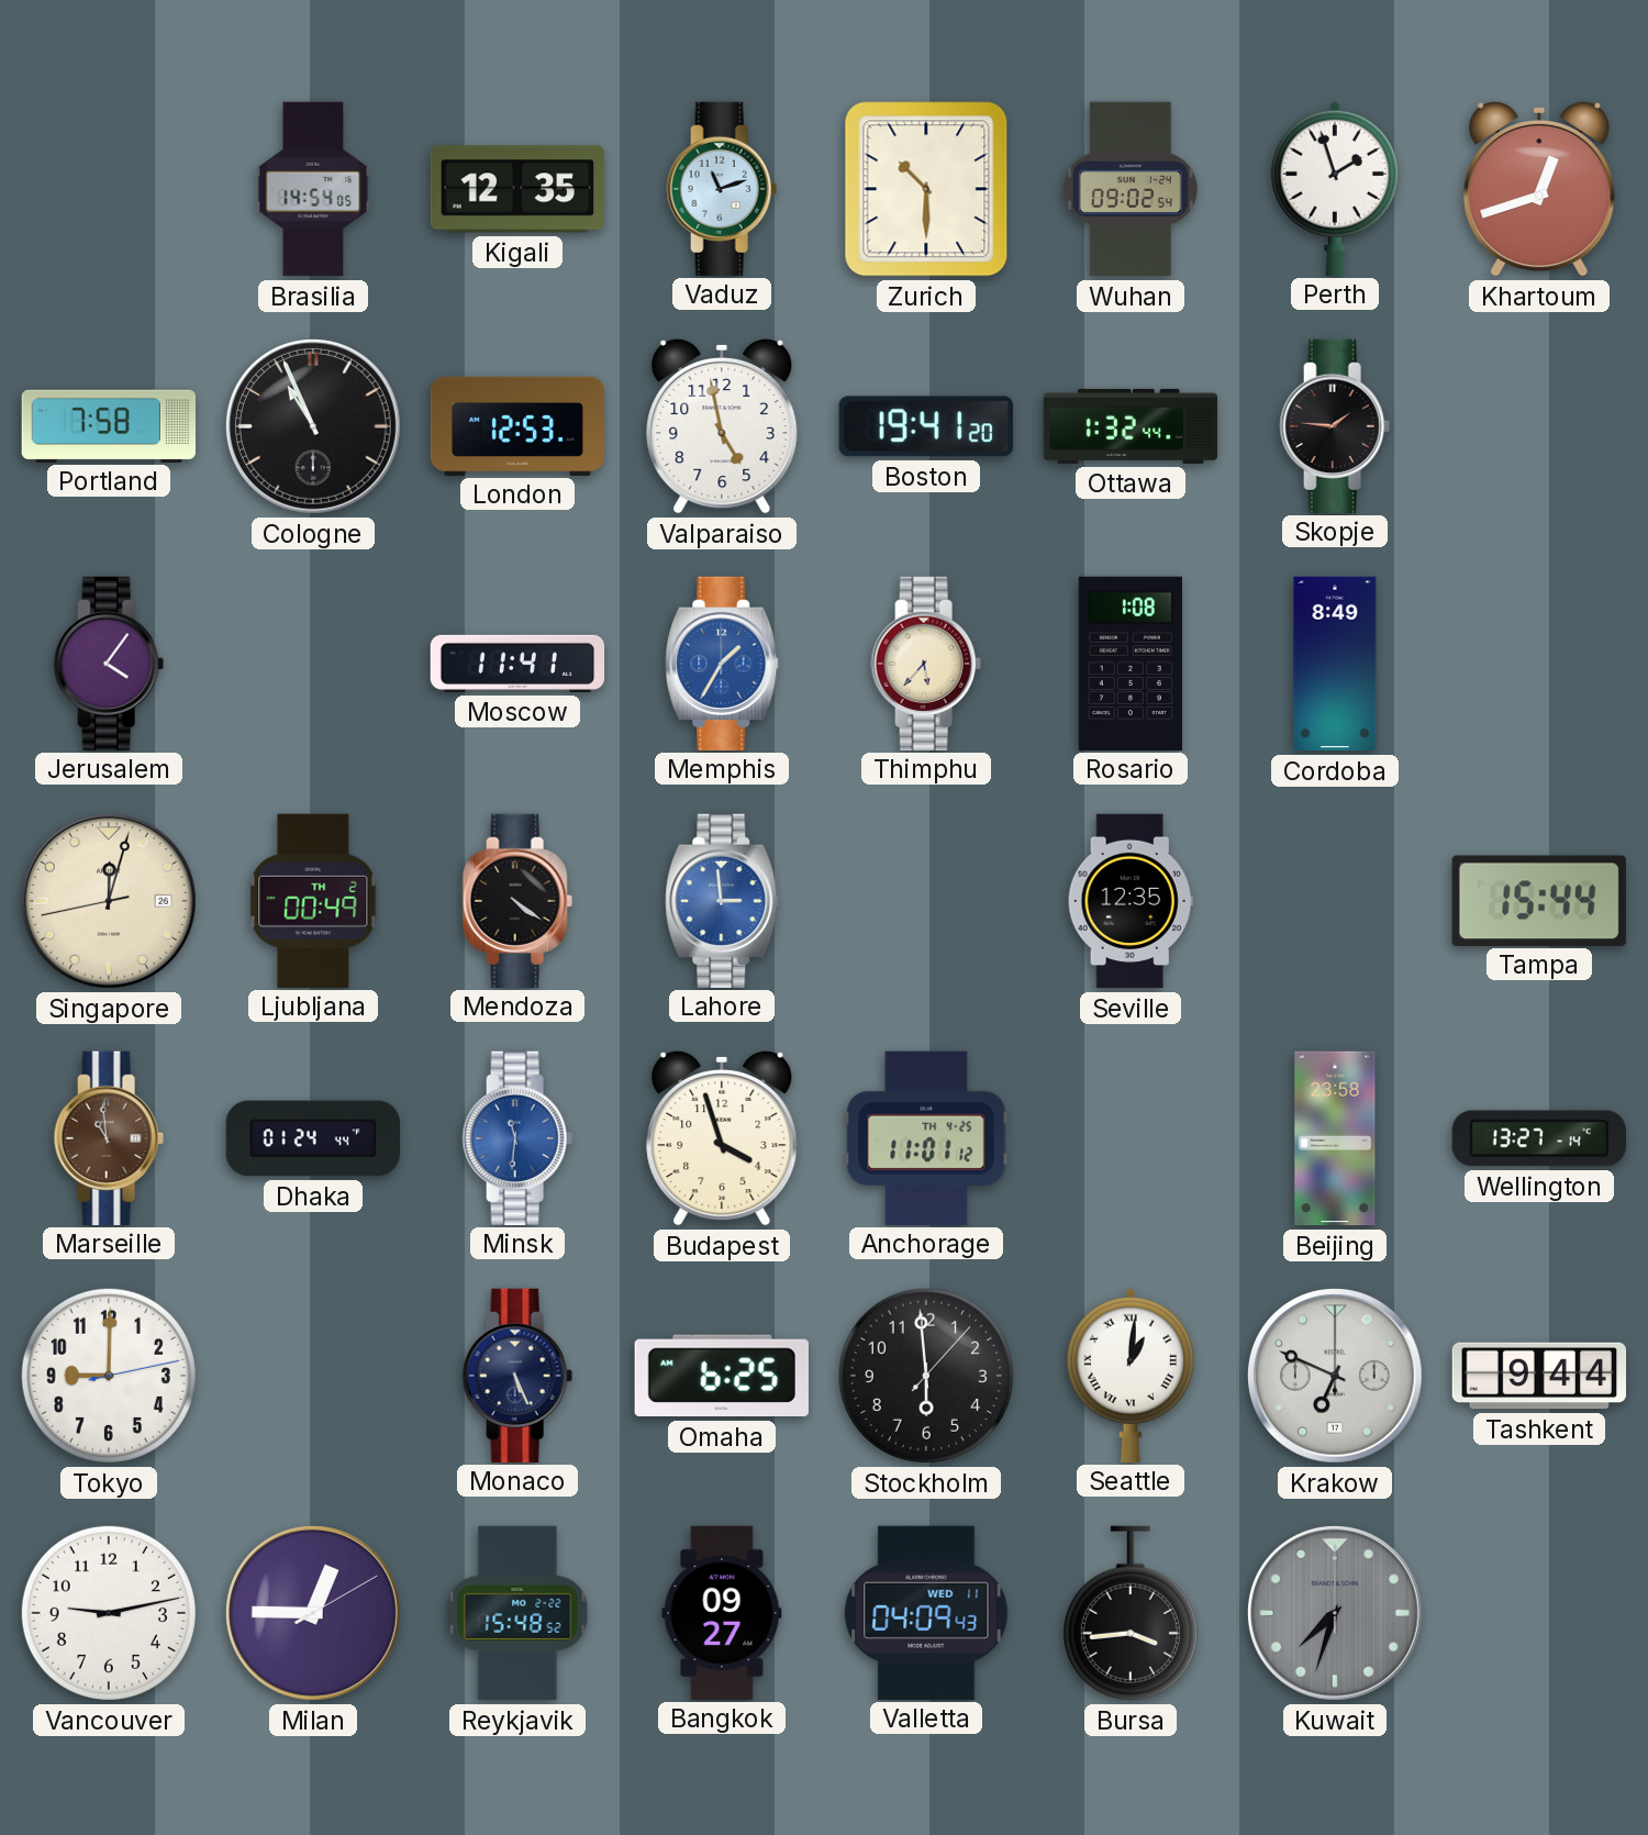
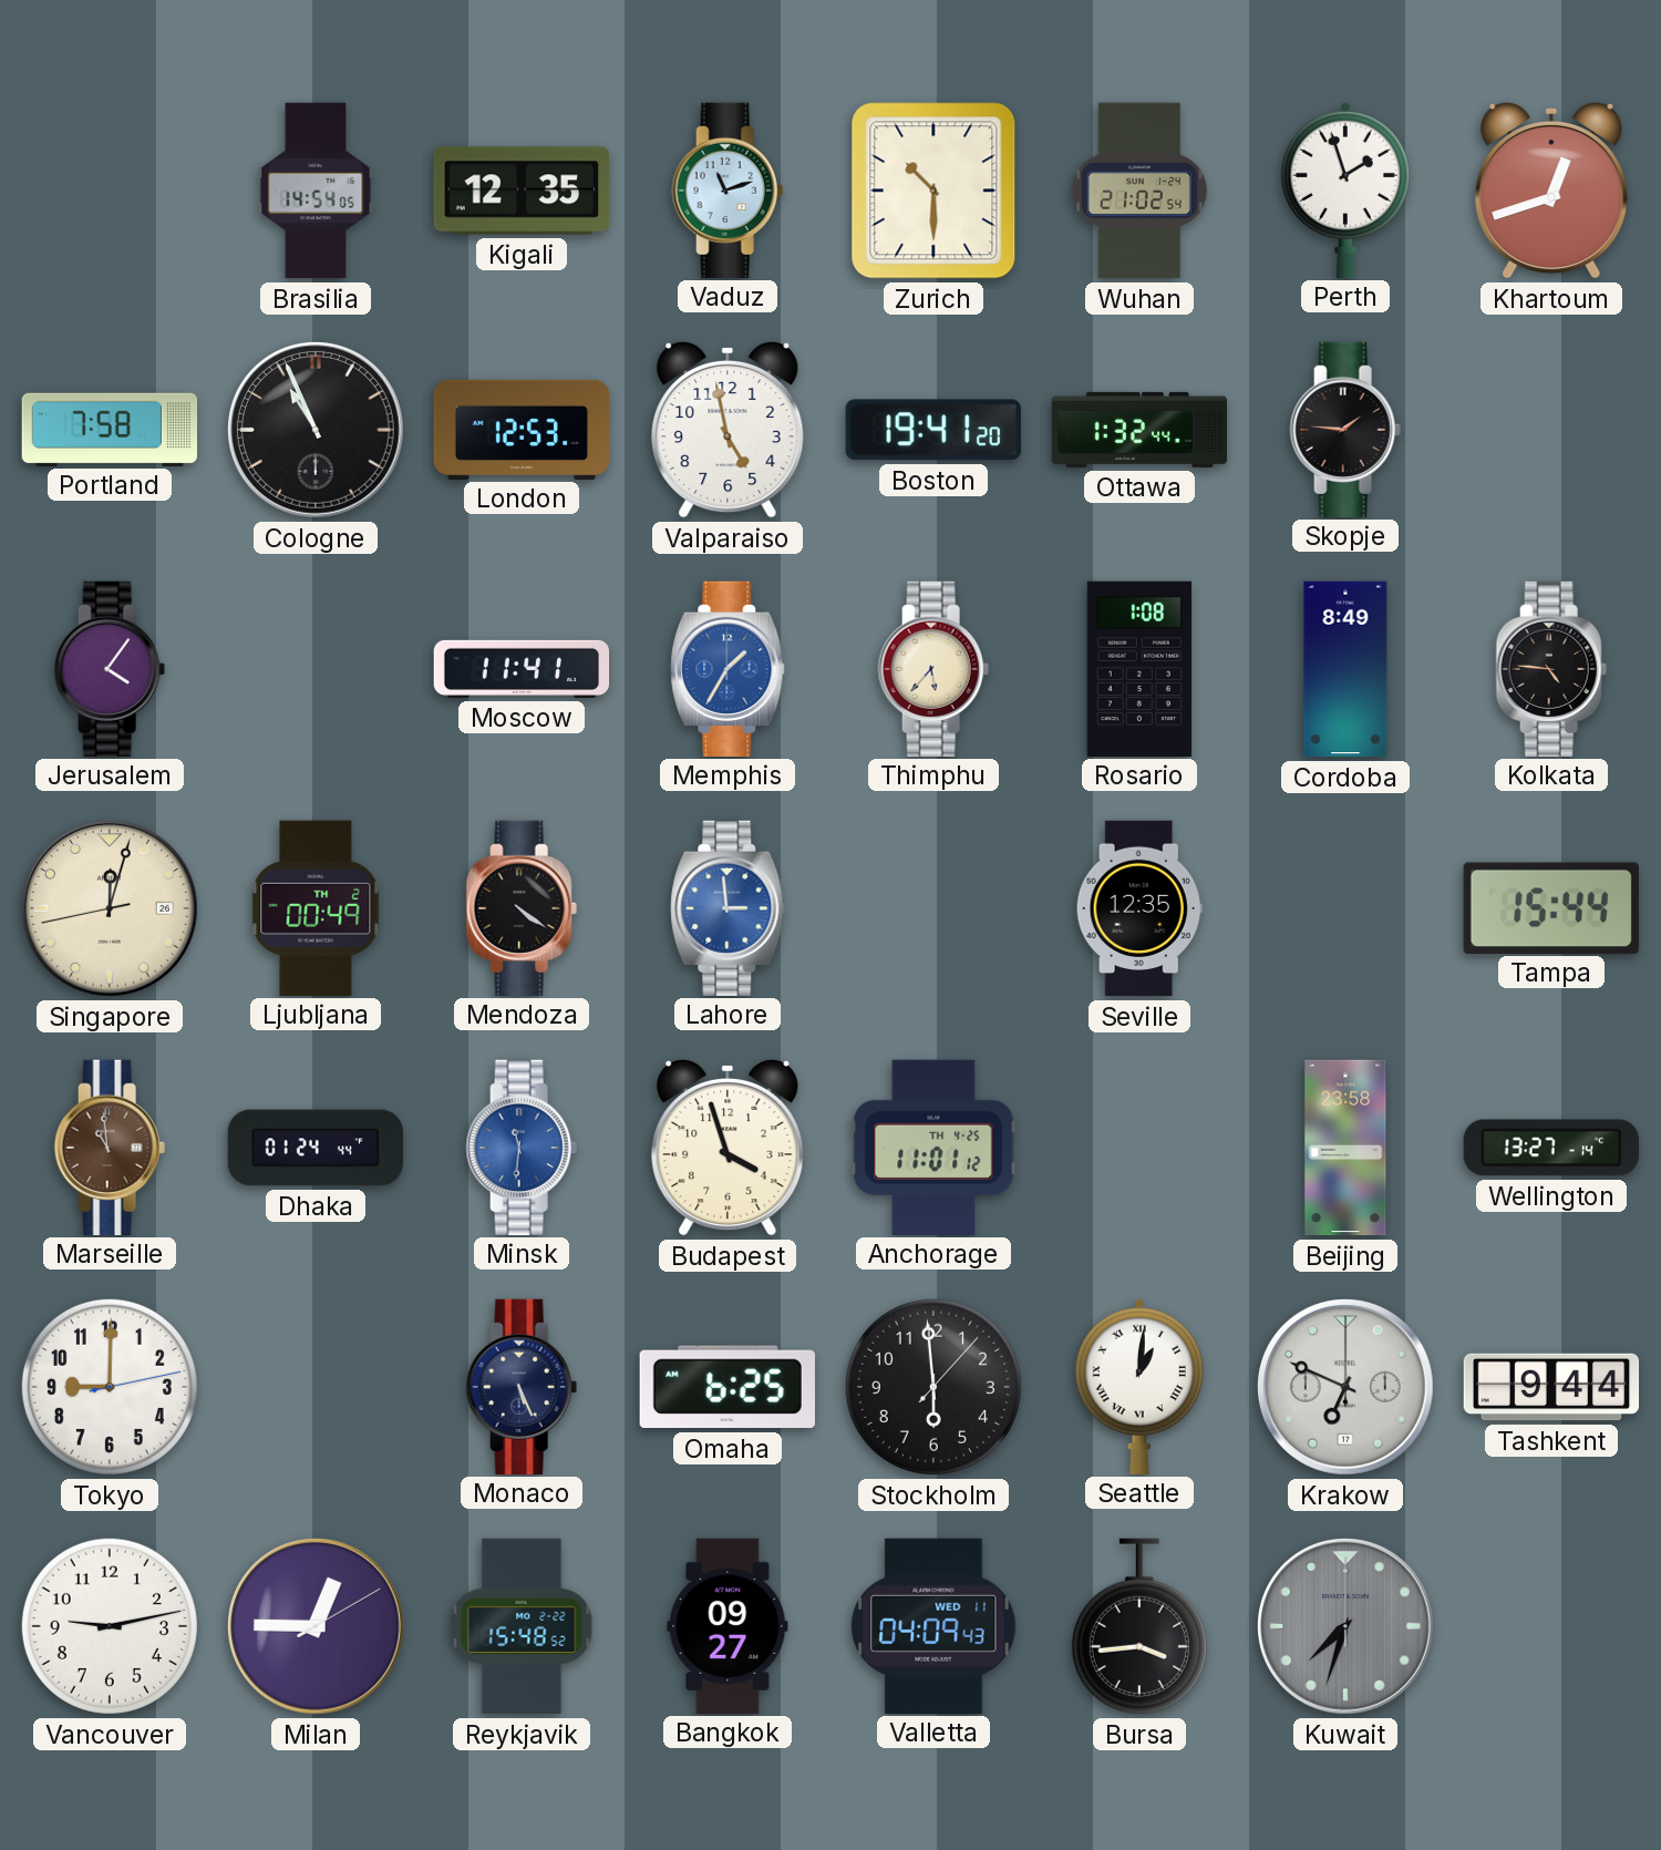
Wuhan: 09:02 -> 21:02 (1139, 191)
Kolkata: none -> 4:46 (1551, 668)
